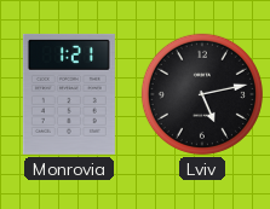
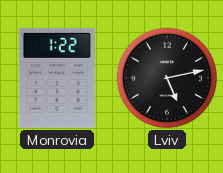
Monrovia: 1:21 -> 1:22 (57, 78)
